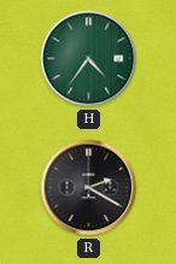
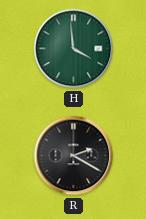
H: 4:36 -> 3:59 (74, 49)
